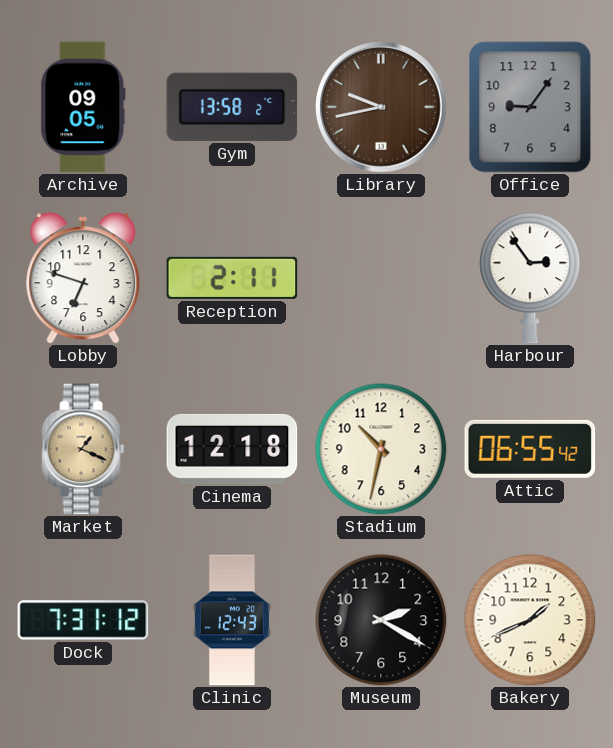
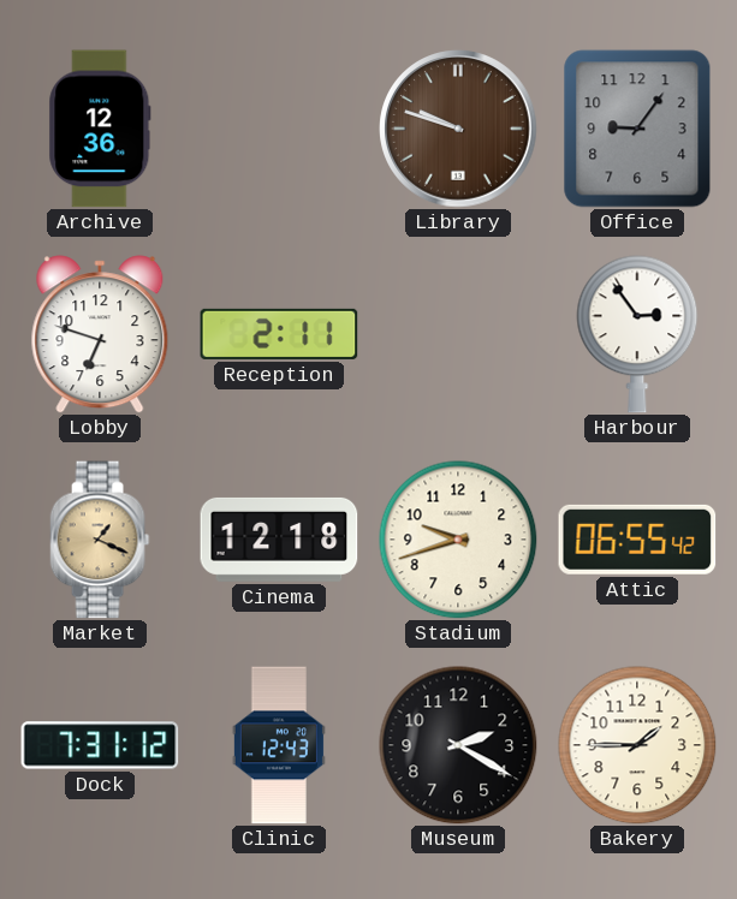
Archive: 09:05 -> 12:36 (100, 129)
Gym: 13:58 -> none (232, 107)
Library: 9:43 -> 9:48 (458, 129)
Stadium: 10:32 -> 9:42 (458, 540)
Bakery: 1:41 -> 1:45 (637, 745)
